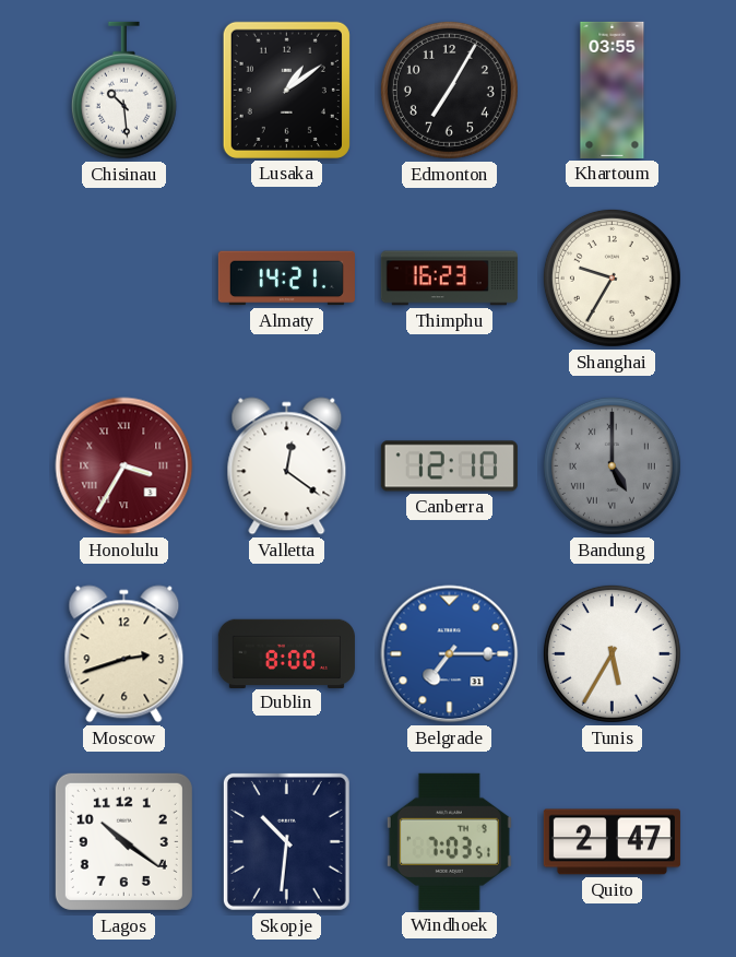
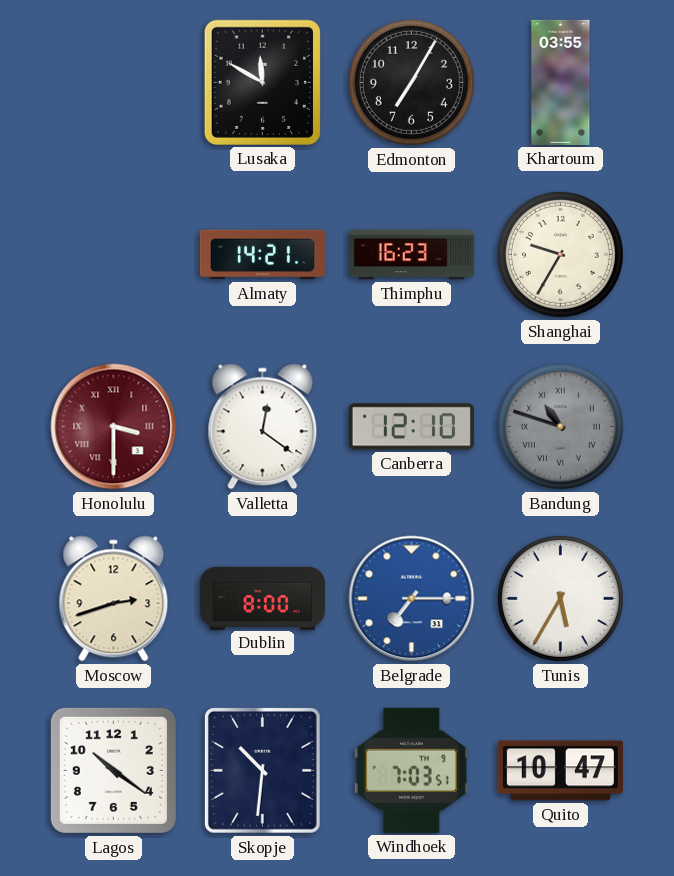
Chisinau: 10:29 -> none (123, 91)
Lusaka: 1:09 -> 11:50 (262, 82)
Honolulu: 3:35 -> 3:30 (114, 427)
Bandung: 5:00 -> 10:48 (560, 426)
Quito: 2:47 -> 10:47 (560, 771)
